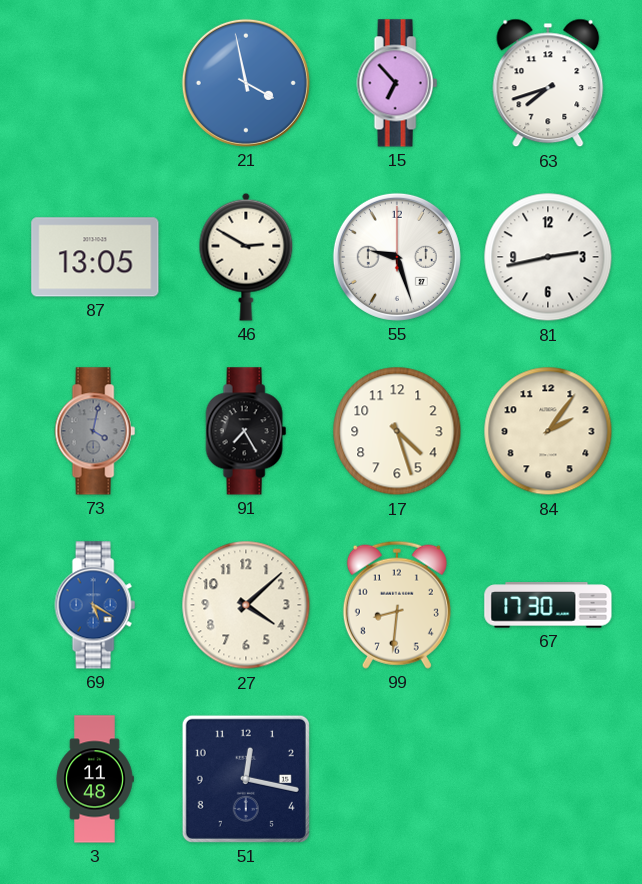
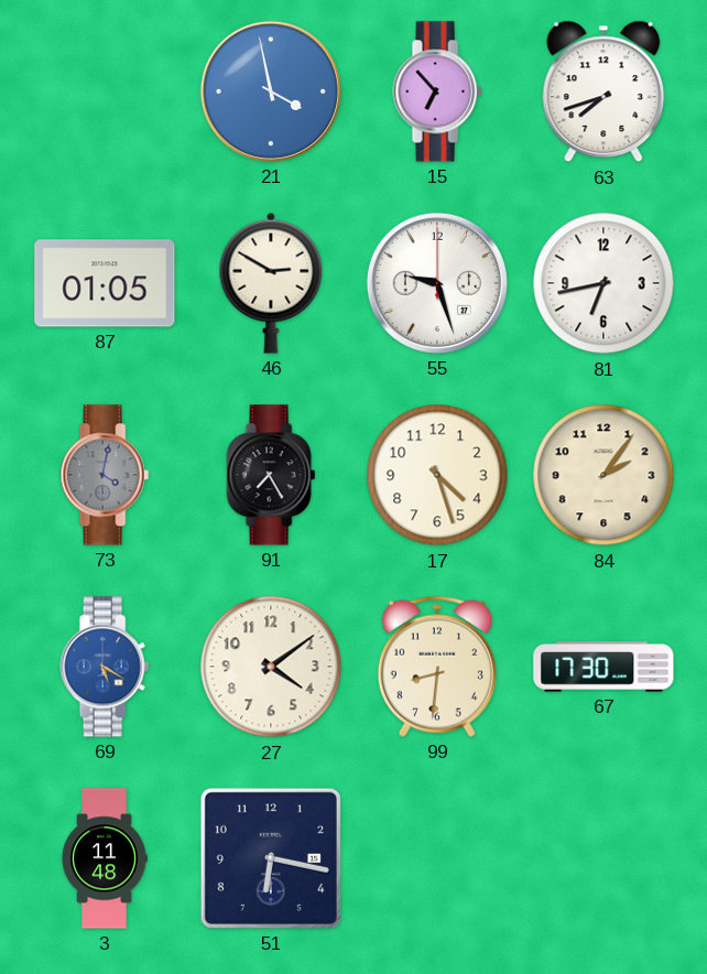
87: 13:05 -> 01:05 (105, 283)
81: 2:43 -> 6:43 (603, 283)
27: 4:08 -> 4:09 (271, 667)
51: 12:17 -> 6:17 (271, 858)
